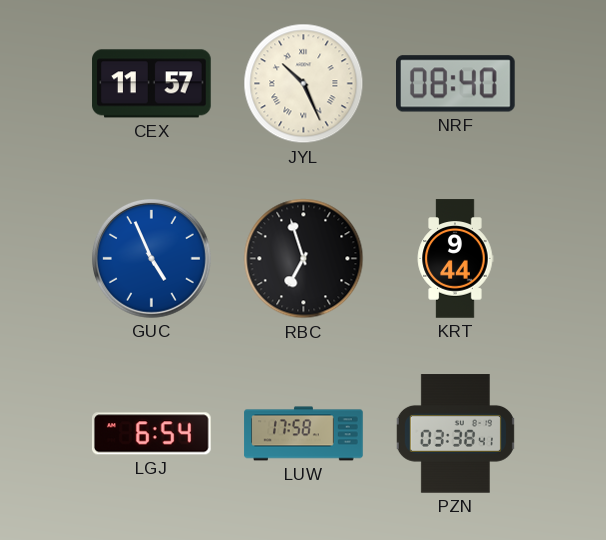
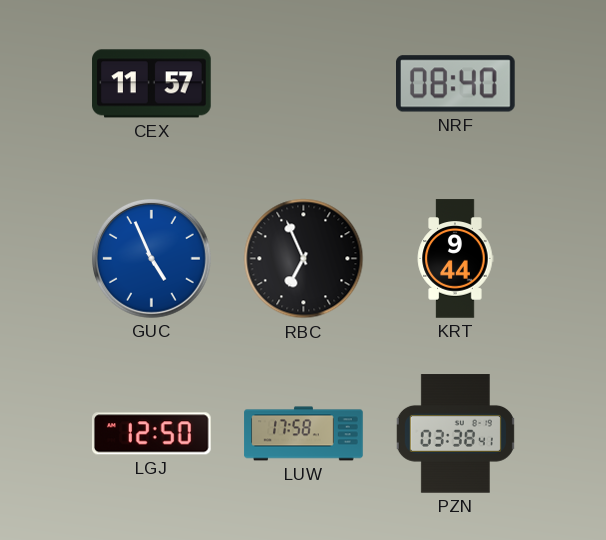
JYL: 10:26 -> none (304, 84)
RBC: 6:57 -> 6:56 (304, 259)
LGJ: 6:54 -> 12:50 (151, 434)
